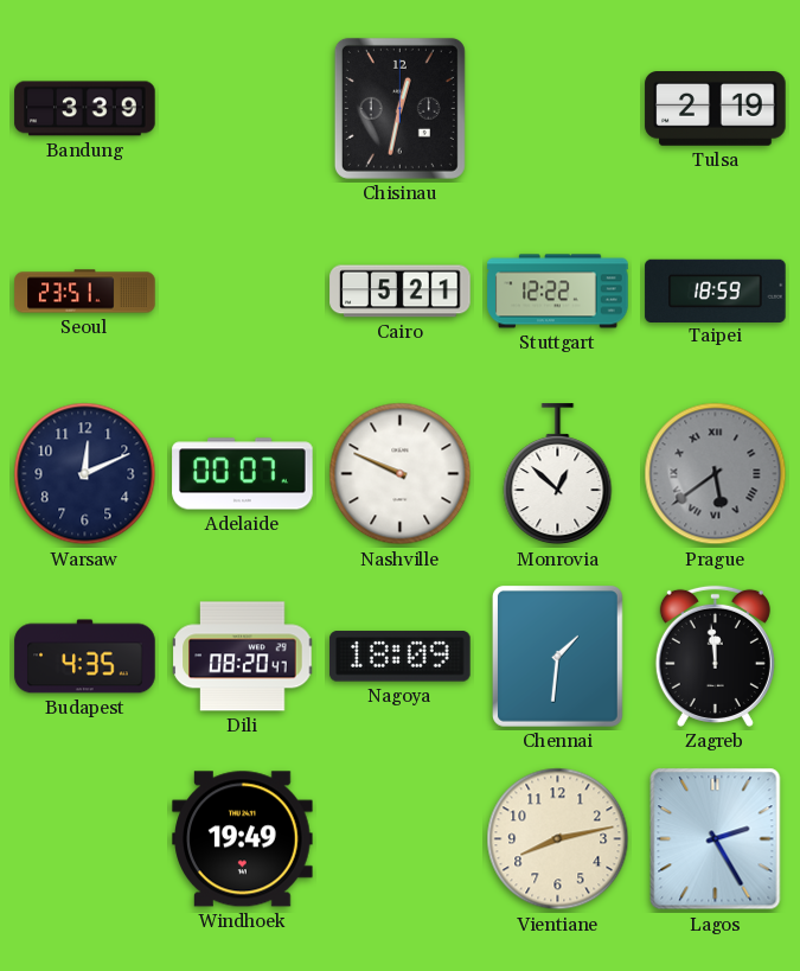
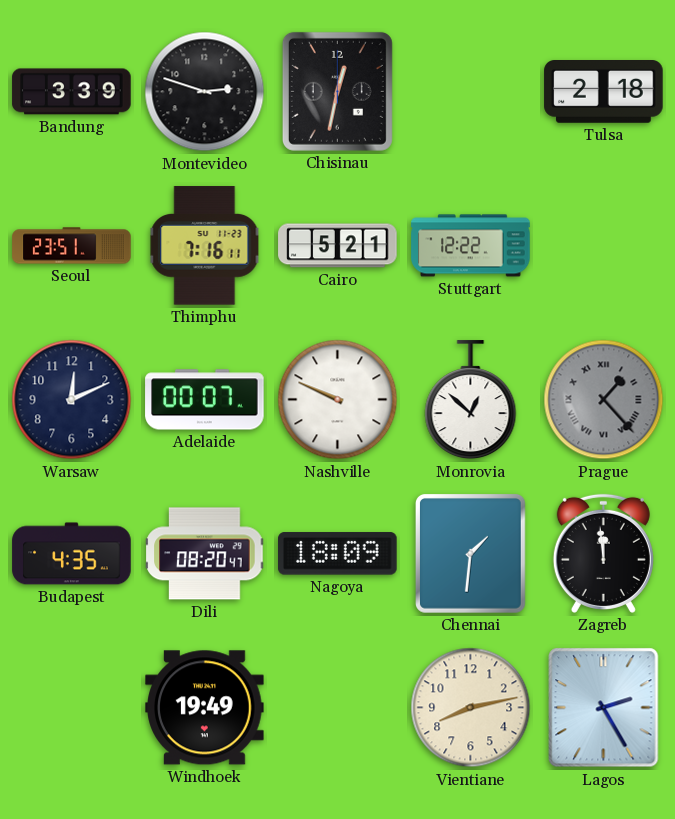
Montevideo: none -> 2:48 (205, 92)
Tulsa: 2:19 -> 2:18 (604, 92)
Thimphu: none -> 7:16 (205, 246)
Taipei: 18:59 -> none (716, 290)
Prague: 5:39 -> 1:23 (604, 400)
